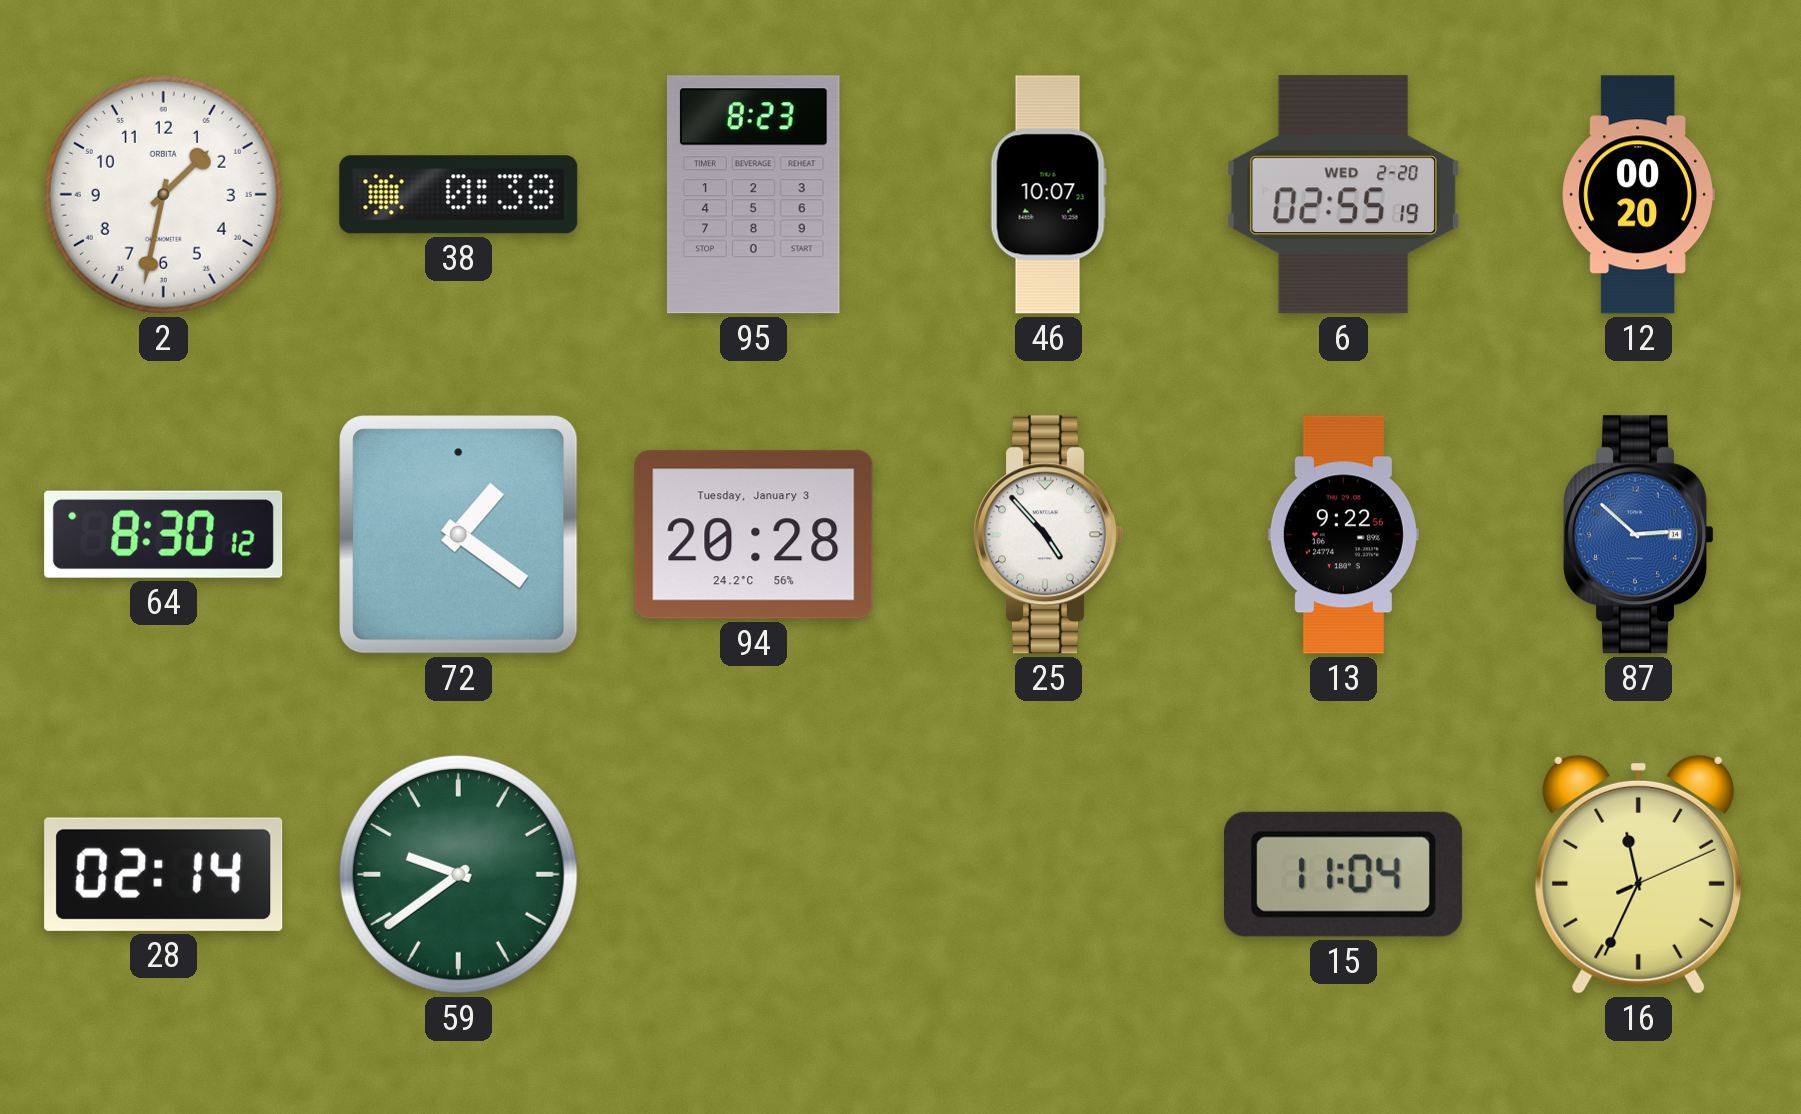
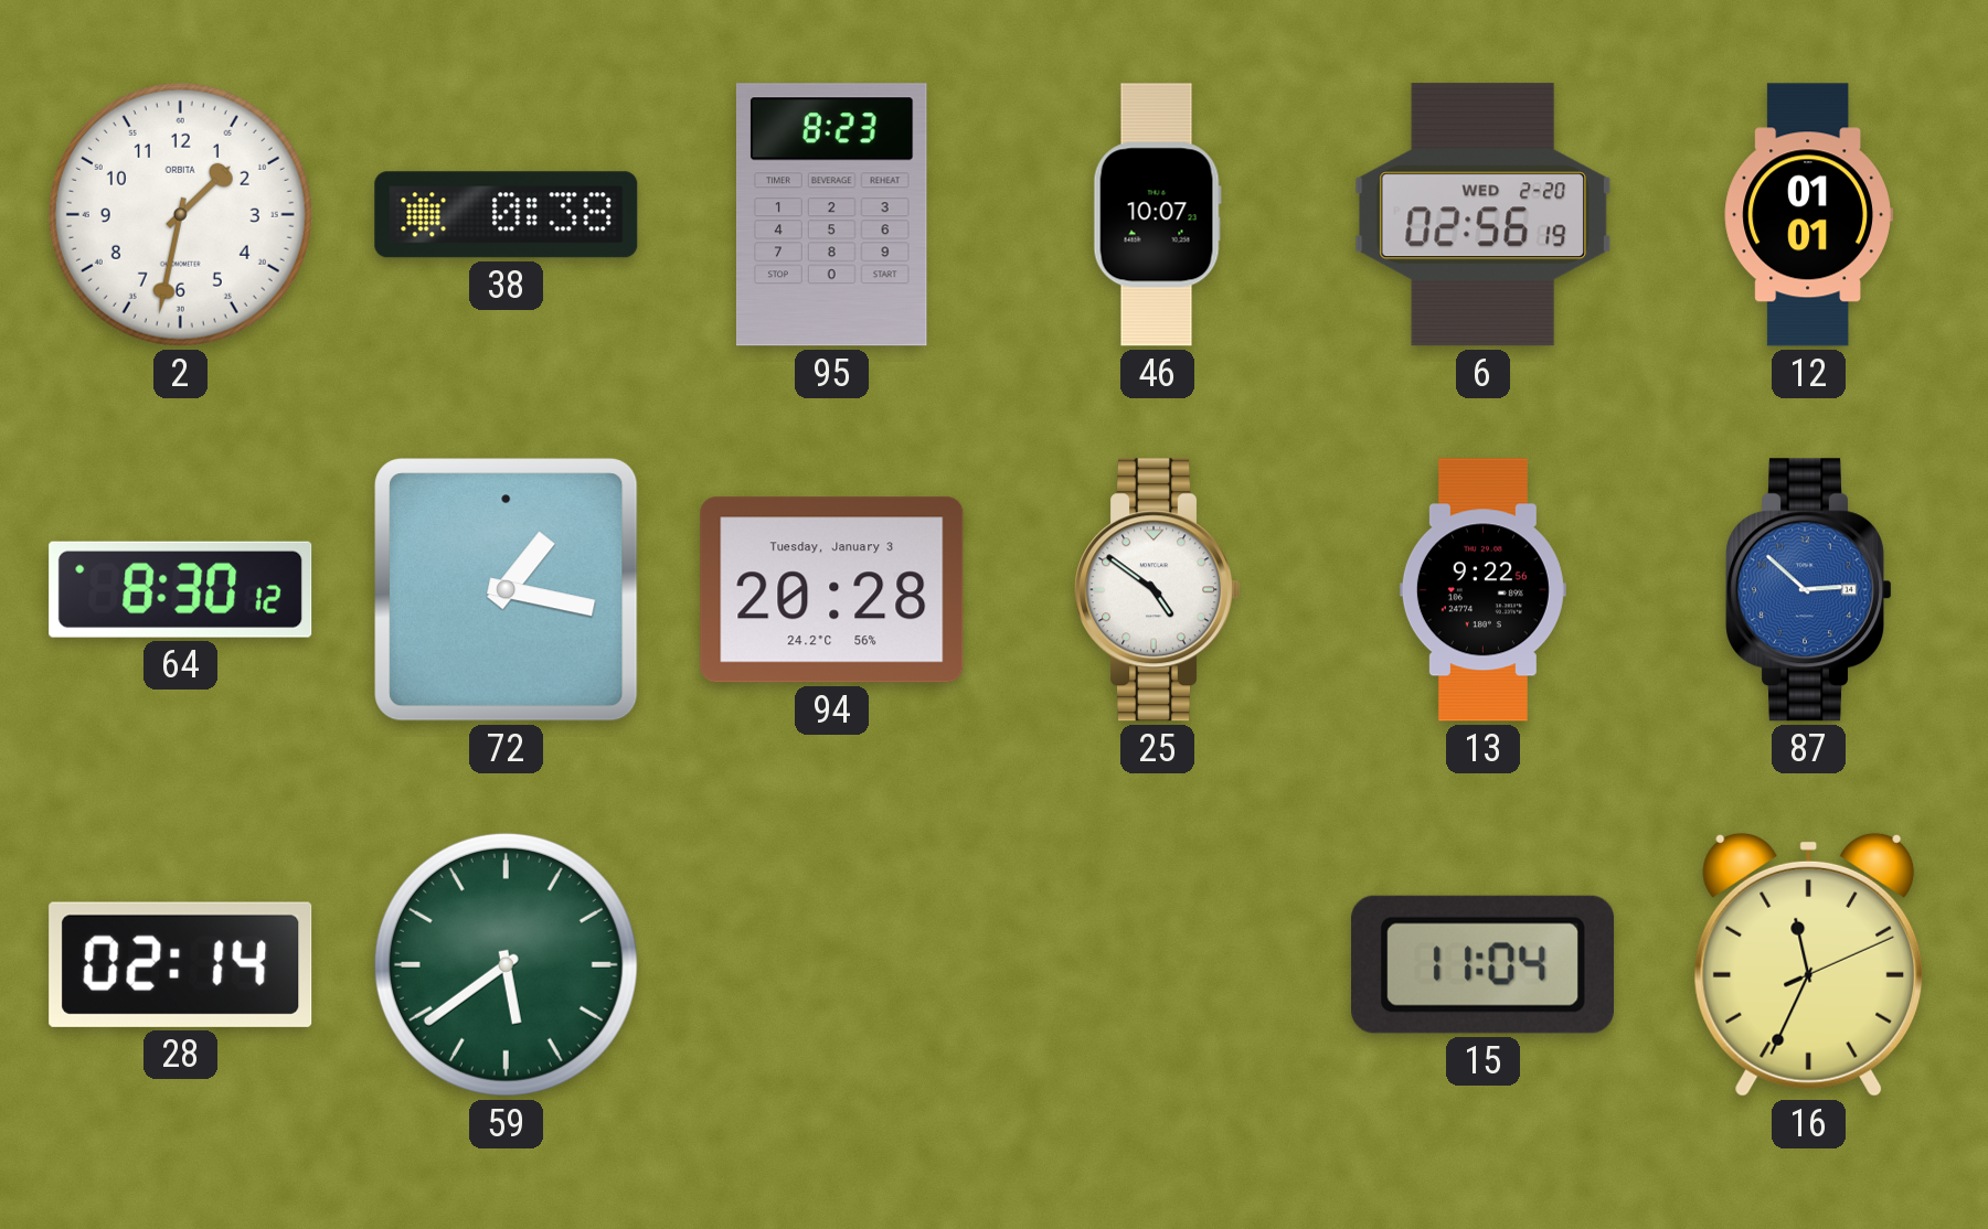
6: 02:55 -> 02:56 (1482, 215)
12: 00:20 -> 01:01 (1808, 215)
72: 1:21 -> 1:17 (507, 590)
25: 4:53 -> 4:51 (1157, 590)
59: 9:39 -> 5:39 (506, 964)
